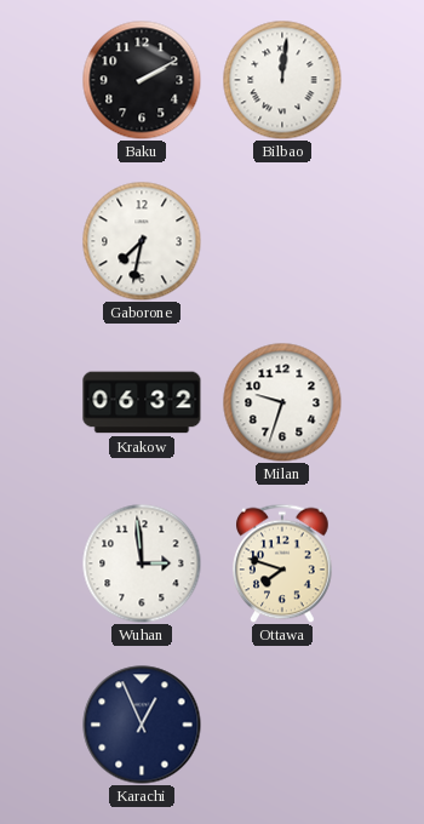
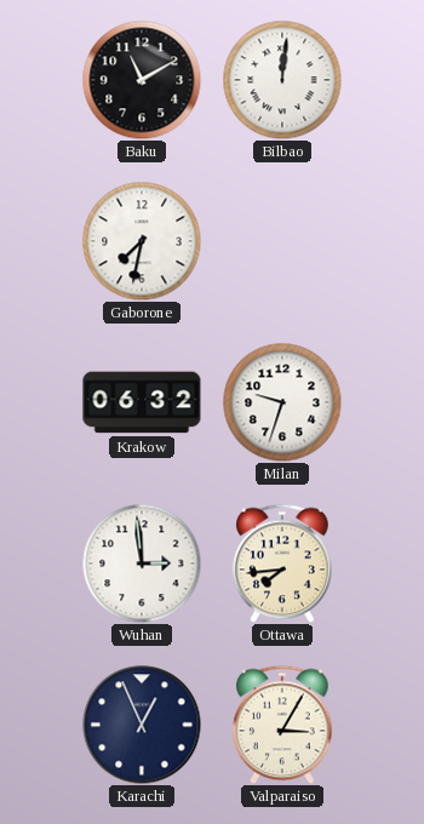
Baku: 2:10 -> 11:10 (142, 80)
Ottawa: 7:48 -> 7:44 (282, 563)
Valparaiso: none -> 3:05 (282, 725)
